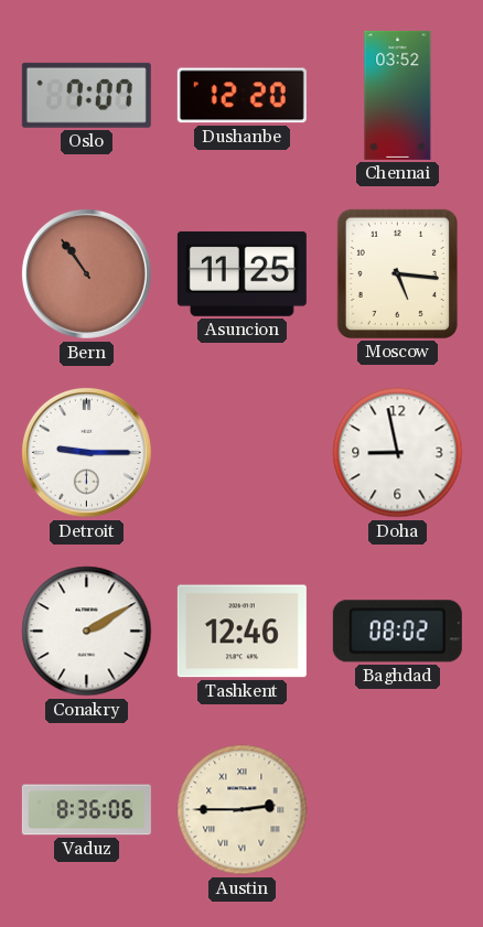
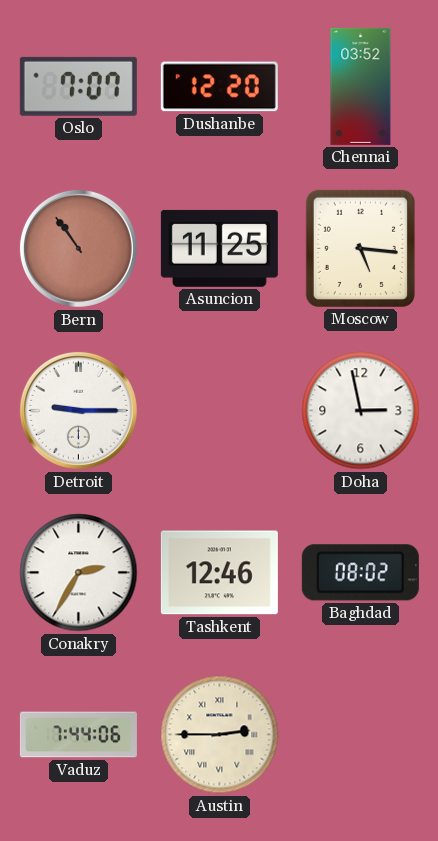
Doha: 8:58 -> 2:58 (361, 411)
Conakry: 2:10 -> 2:35 (79, 573)
Vaduz: 8:36 -> 7:44 (78, 735)
